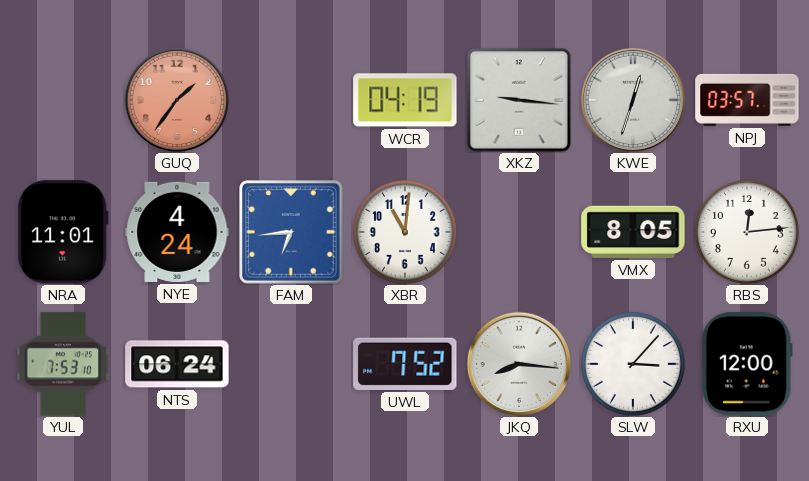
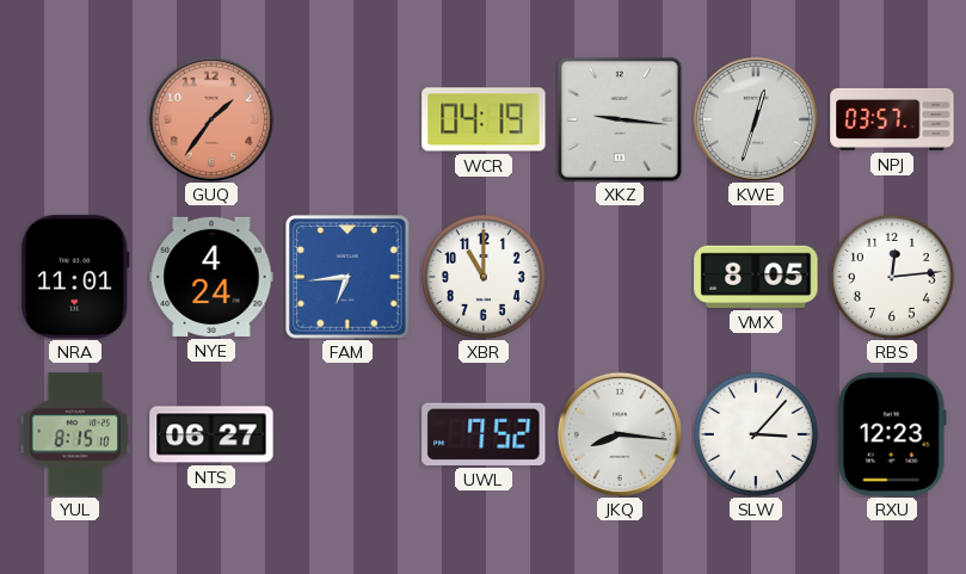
XBR: 11:01 -> 11:00 (484, 277)
YUL: 7:53 -> 8:15 (75, 434)
NTS: 06:24 -> 06:27 (211, 434)
RXU: 12:00 -> 12:23 (892, 434)
